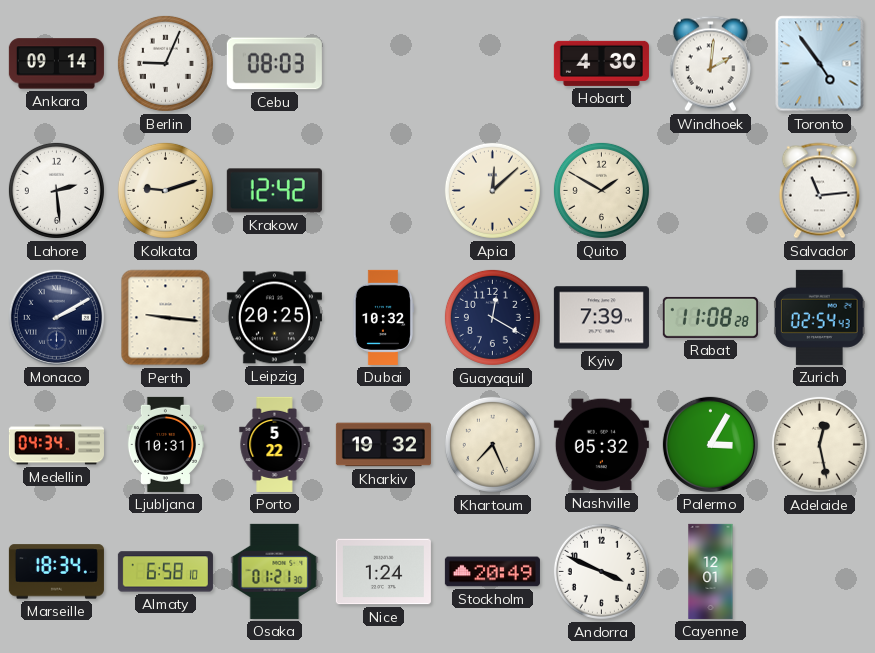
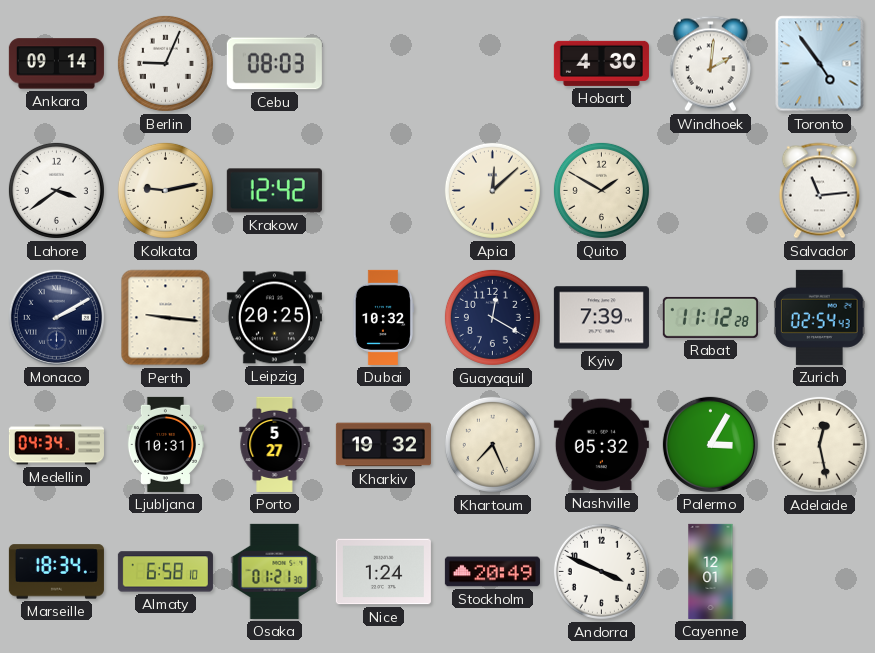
Lahore: 2:29 -> 3:39 (56, 190)
Kolkata: 9:12 -> 9:13 (165, 190)
Rabat: 11:08 -> 11:12 (710, 317)
Porto: 5:22 -> 5:27 (275, 444)
